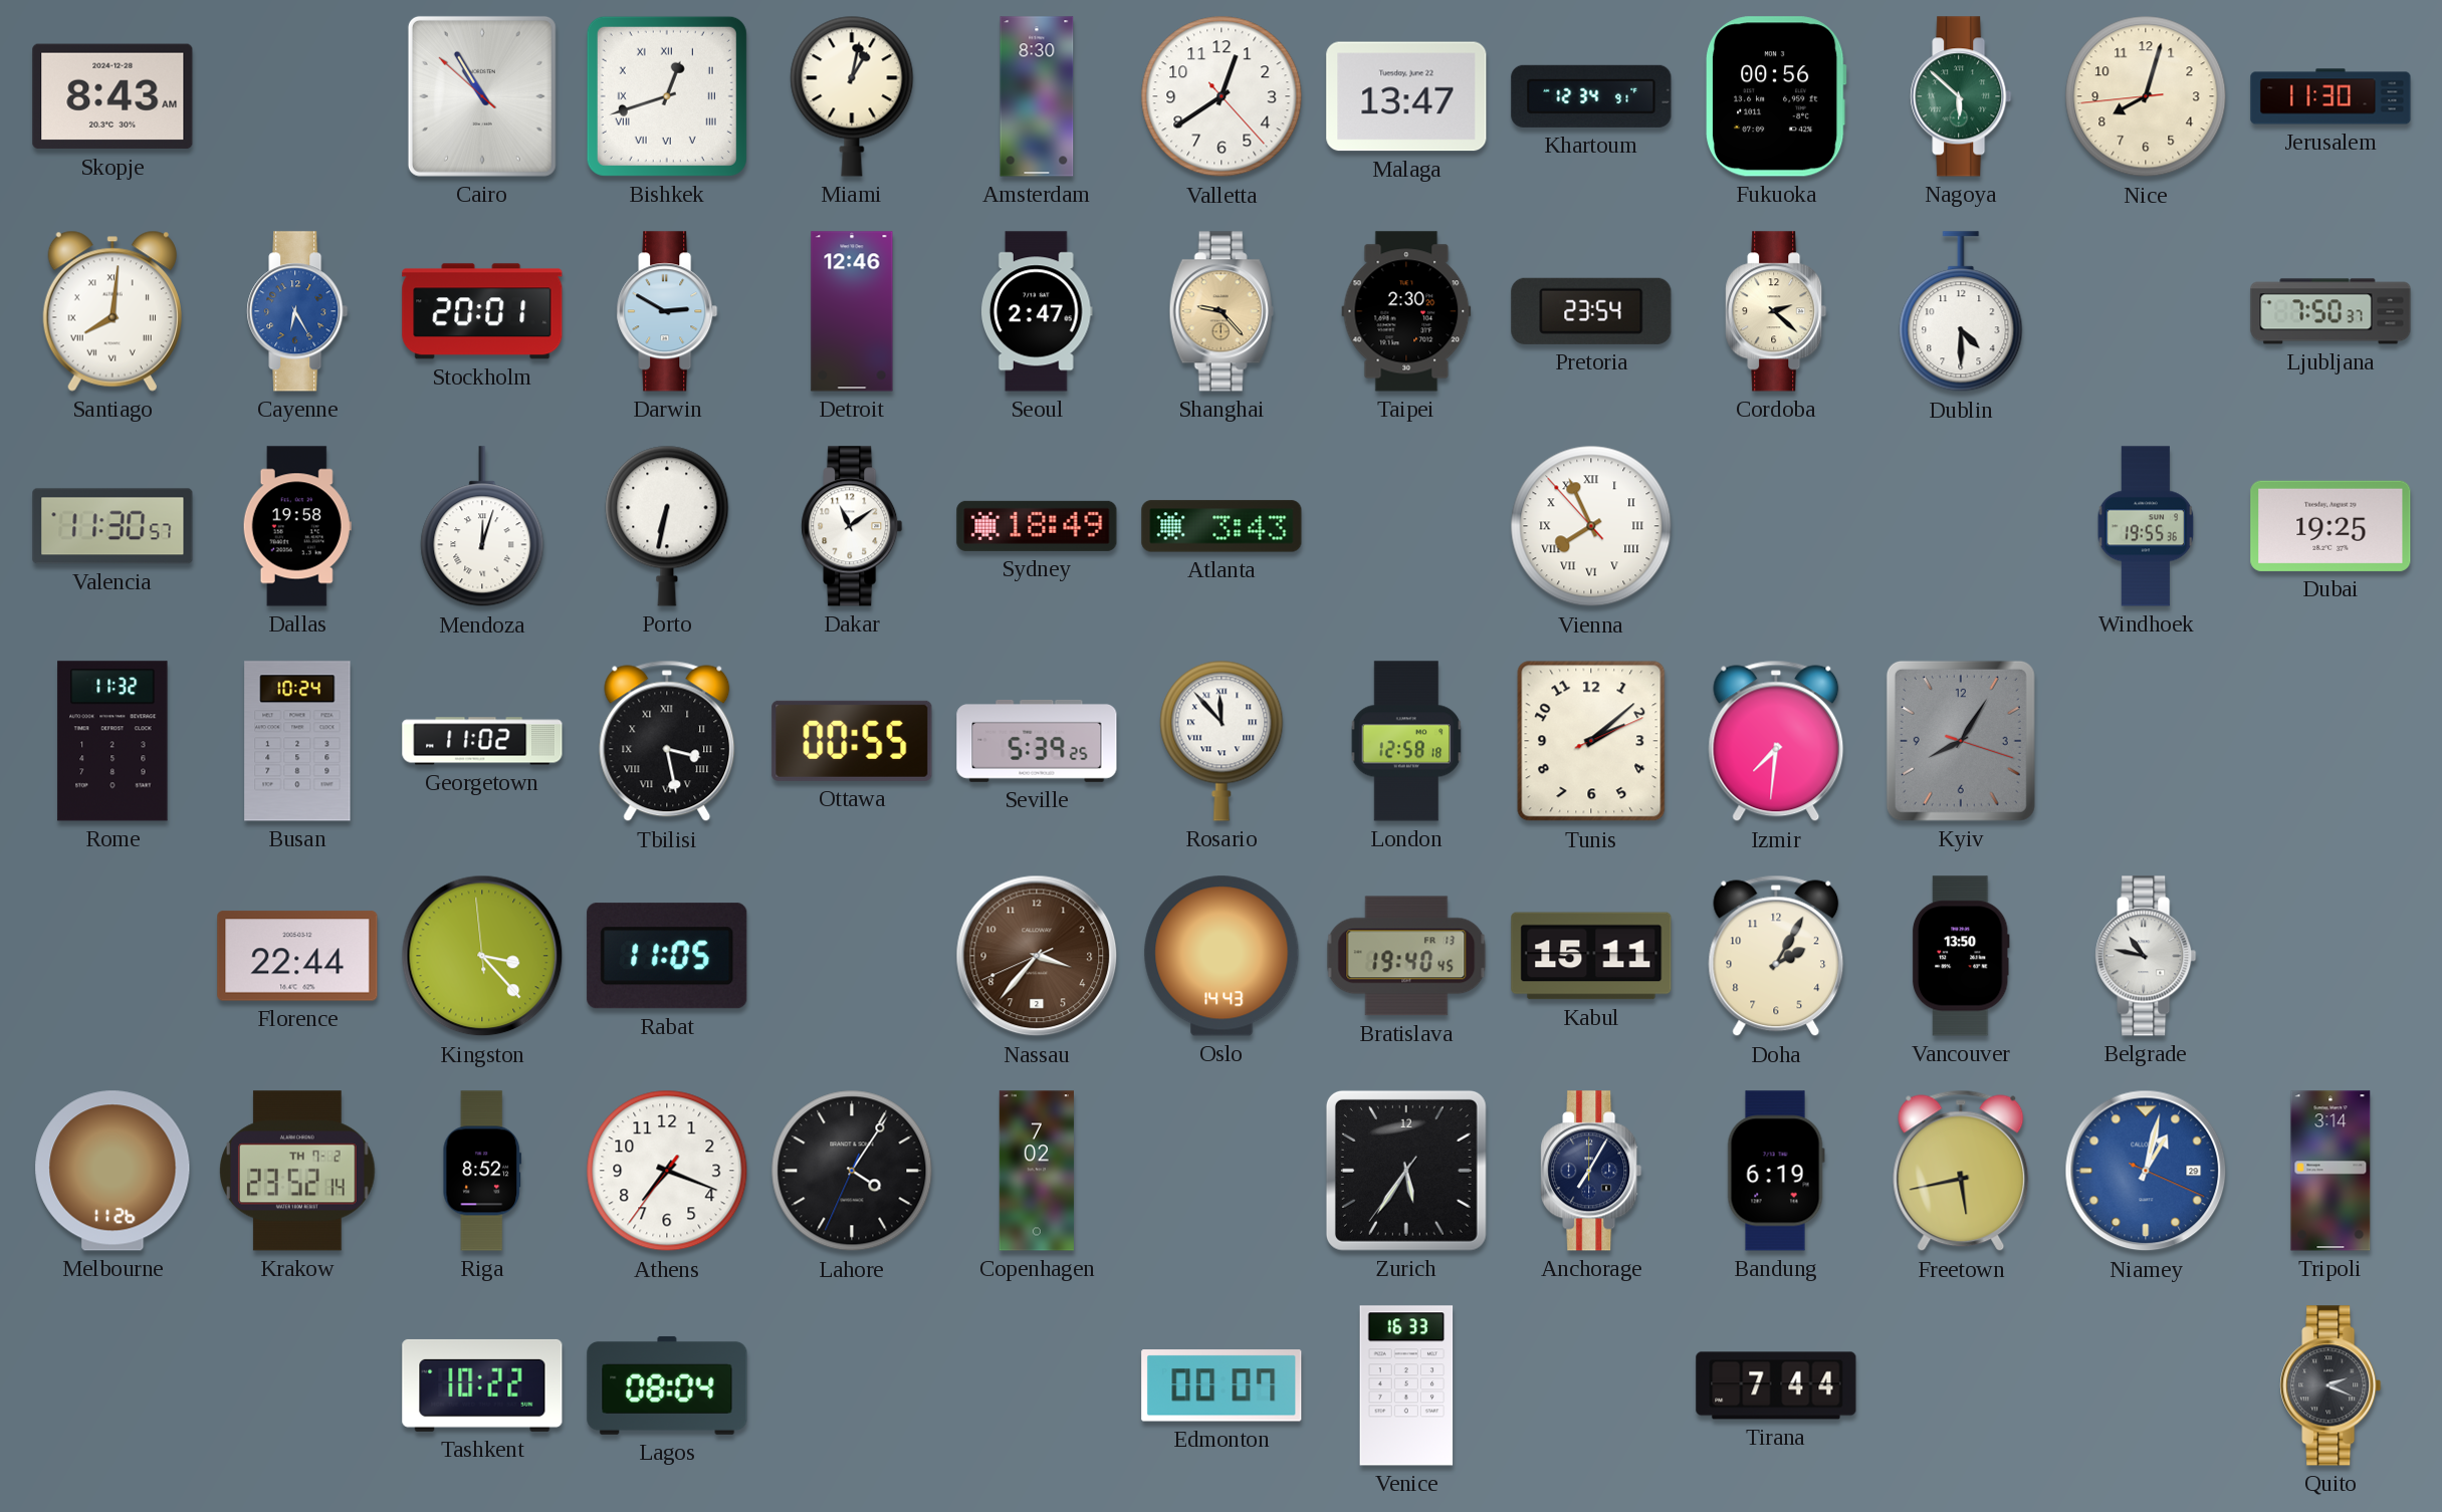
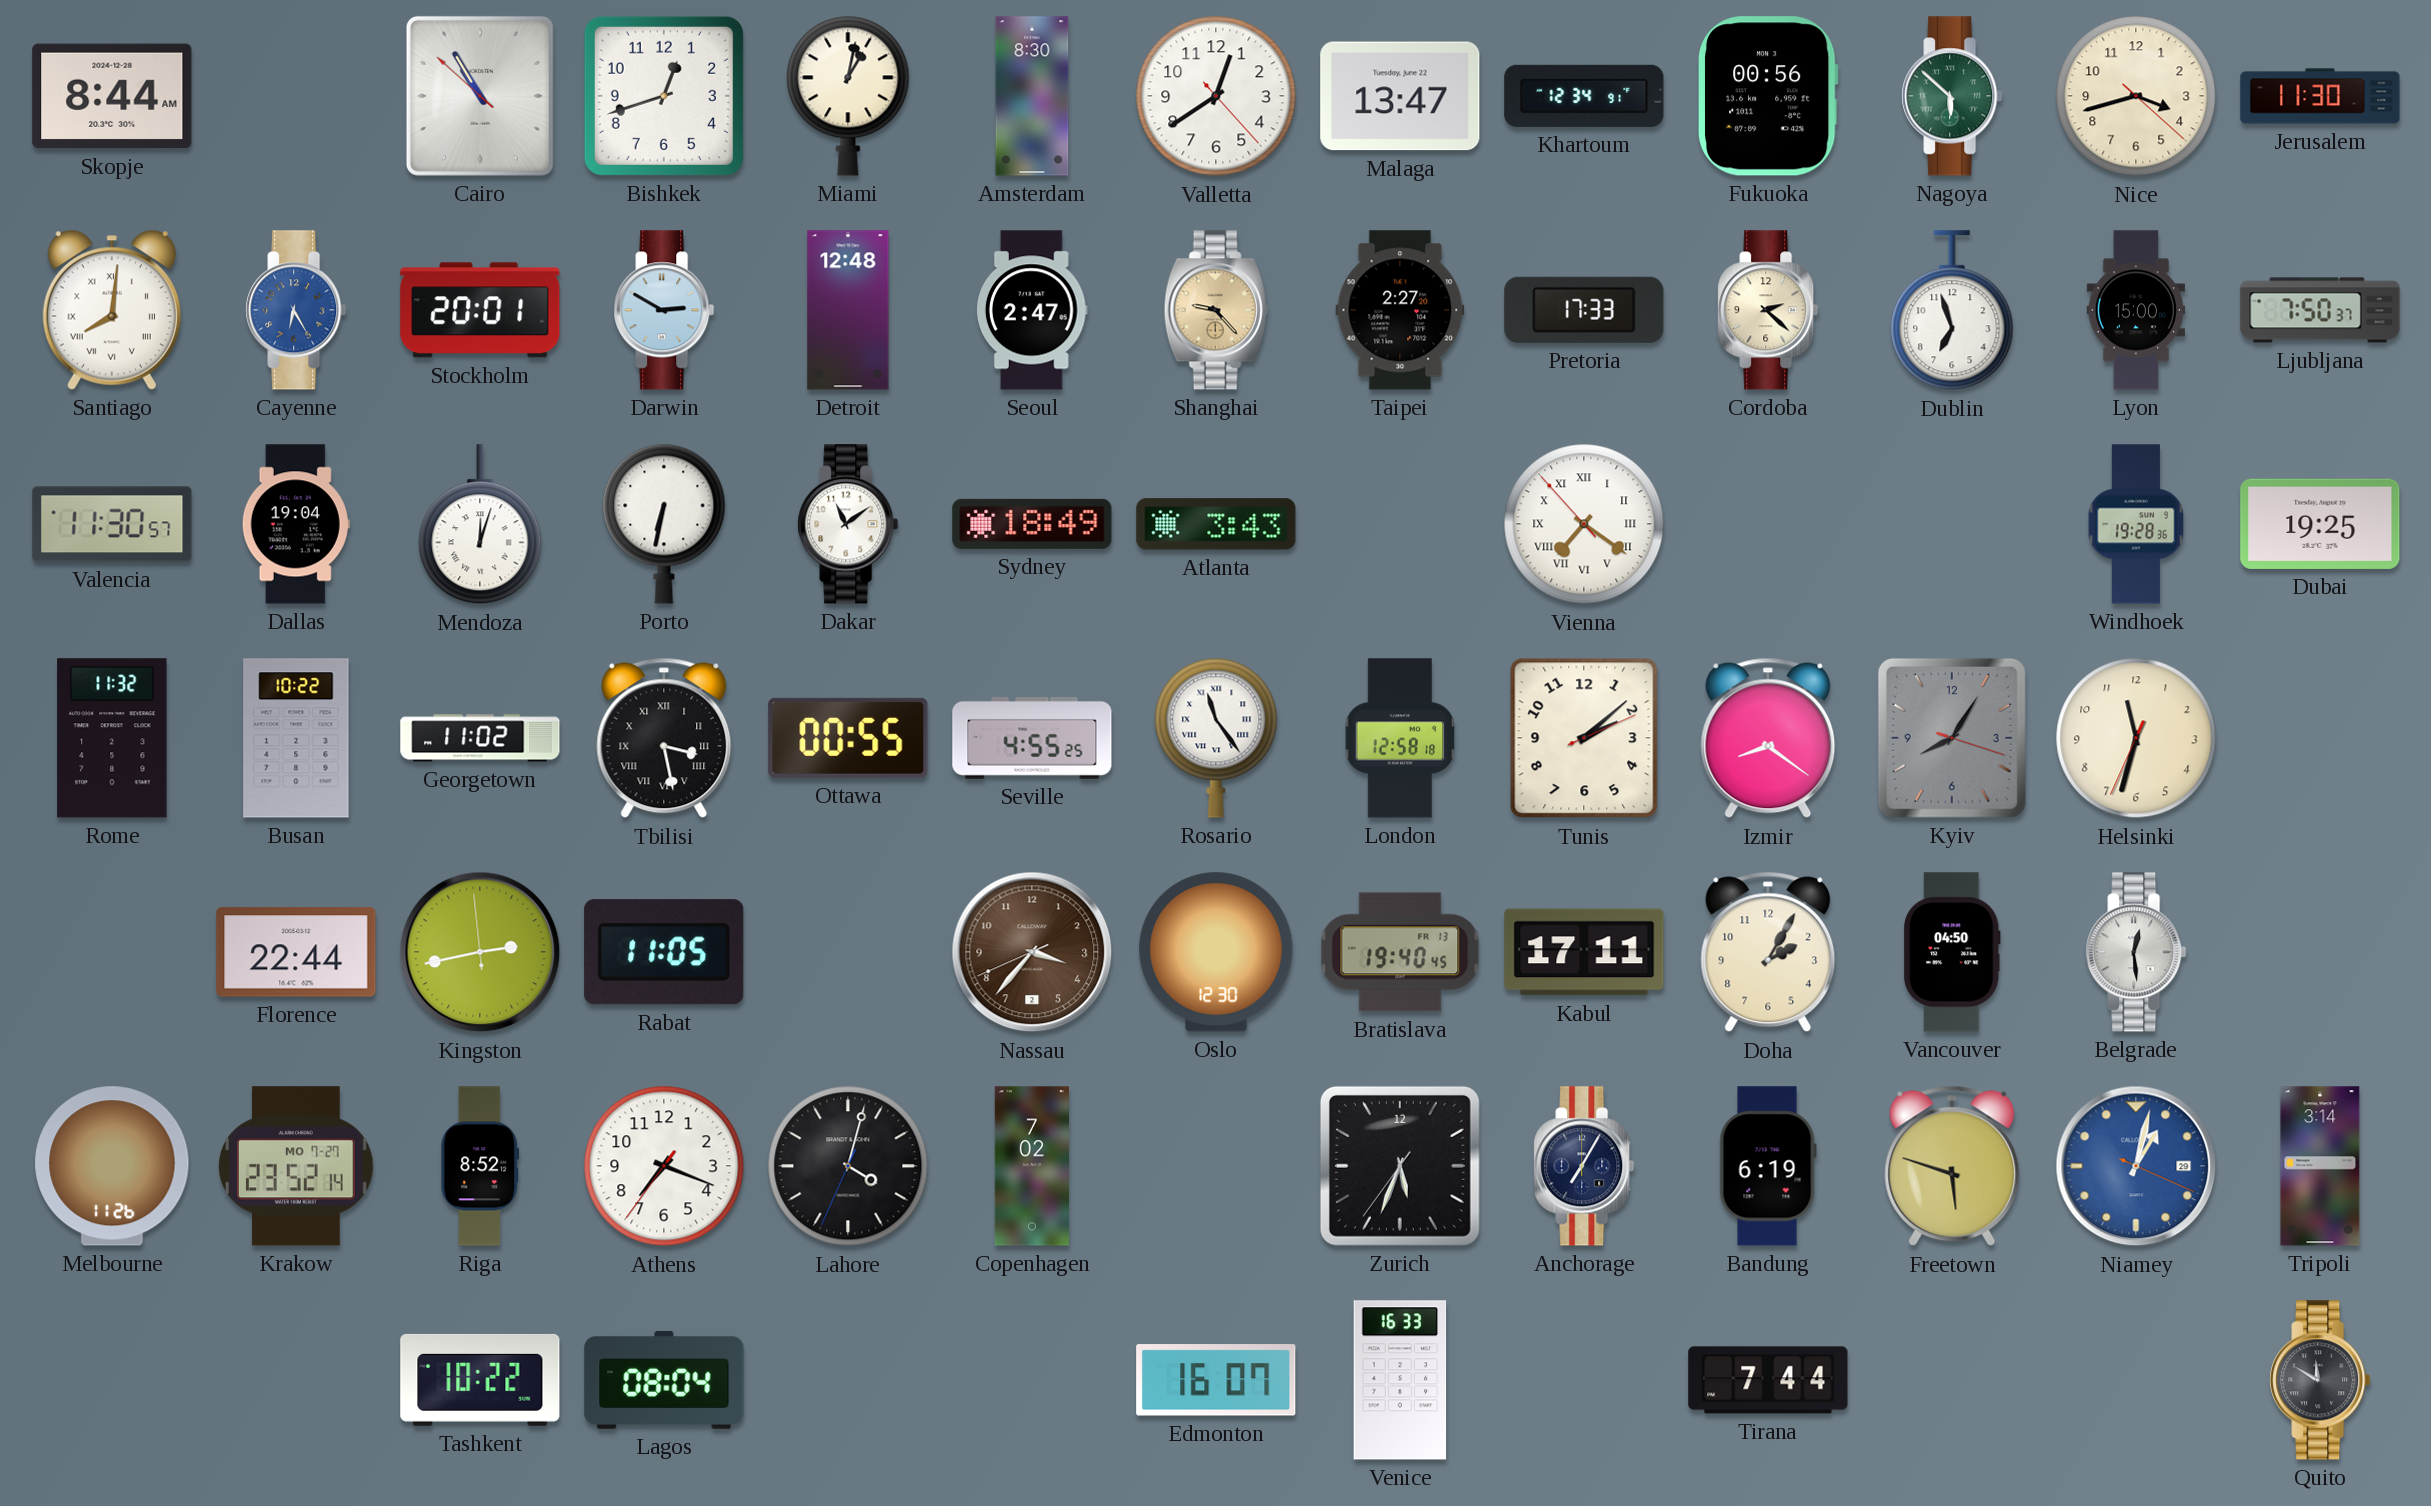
Skopje: 8:43 -> 8:44 (112, 96)
Bishkek numerals: Roman -> Arabic (664, 96)
Nice: 8:02 -> 3:42 (2136, 96)
Detroit: 12:46 -> 12:48 (848, 310)
Taipei: 2:30 -> 2:27 (1400, 310)
Pretoria: 23:54 -> 17:33 (1584, 310)
Dublin: 4:30 -> 6:57 (1952, 311)
Lyon: none -> 15:00 (2136, 310)
Dallas: 19:58 -> 19:04 (296, 524)
Vienna: 7:55 -> 7:20 (1584, 524)
Windhoek: 19:55 -> 19:28 (2136, 524)
Busan: 10:24 -> 10:22 (296, 738)
Seville: 5:39 -> 4:55 (1032, 738)
Rosario: 11:53 -> 11:24 (1216, 738)
Izmir: 7:31 -> 8:21 (1768, 738)
Helsinki: none -> 11:32 (2136, 738)
Kingston: 3:22 -> 2:42 (480, 952)
Oslo: 14:43 -> 12:30 (1216, 952)
Kabul: 15:11 -> 17:11 (1584, 952)
Vancouver: 13:50 -> 04:50 (1952, 952)
Belgrade: 10:47 -> 12:29 (2136, 952)
Krakow date: TH 7-2 -> MO 7-27 (296, 1166)
Lahore: 4:05 -> 4:02 (848, 1166)
Zurich: 5:35 -> 5:33 (1400, 1166)
Freetown: 5:43 -> 5:48 (1952, 1166)
Edmonton: 00:07 -> 16:07 (1216, 1381)
Quito: 2:19 -> 11:50 (2320, 1380)
